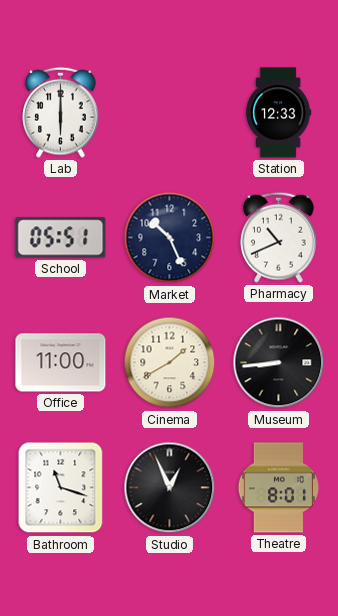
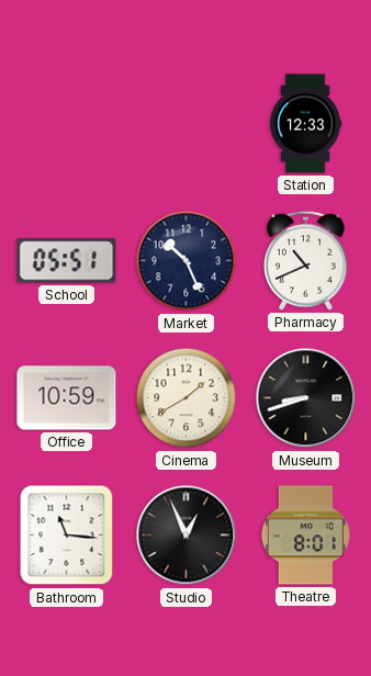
Lab: 6:00 -> none (61, 112)
Office: 11:00 -> 10:59 (67, 398)
Museum: 8:44 -> 8:42 (306, 398)
Bathroom: 11:18 -> 11:16 (67, 536)
